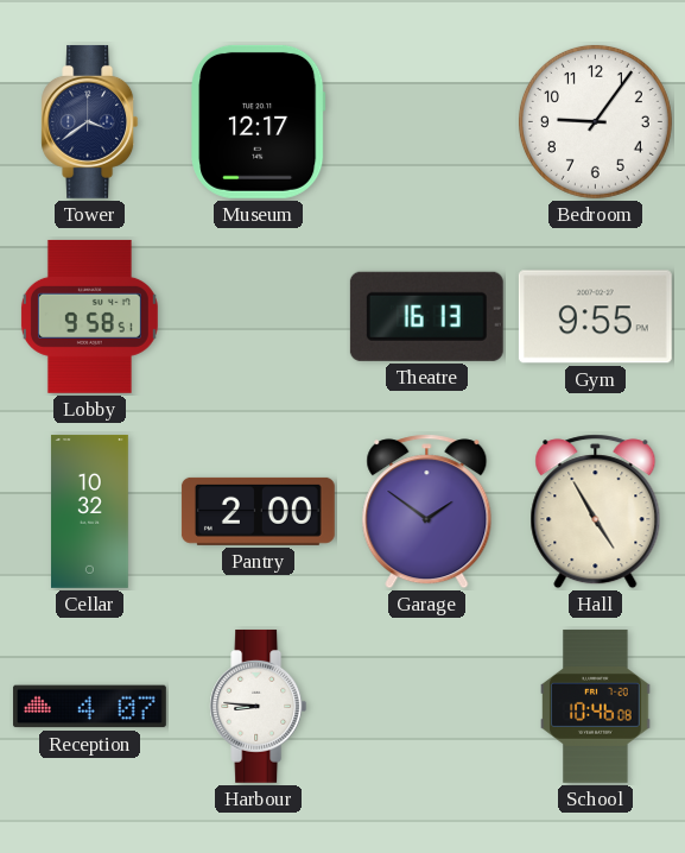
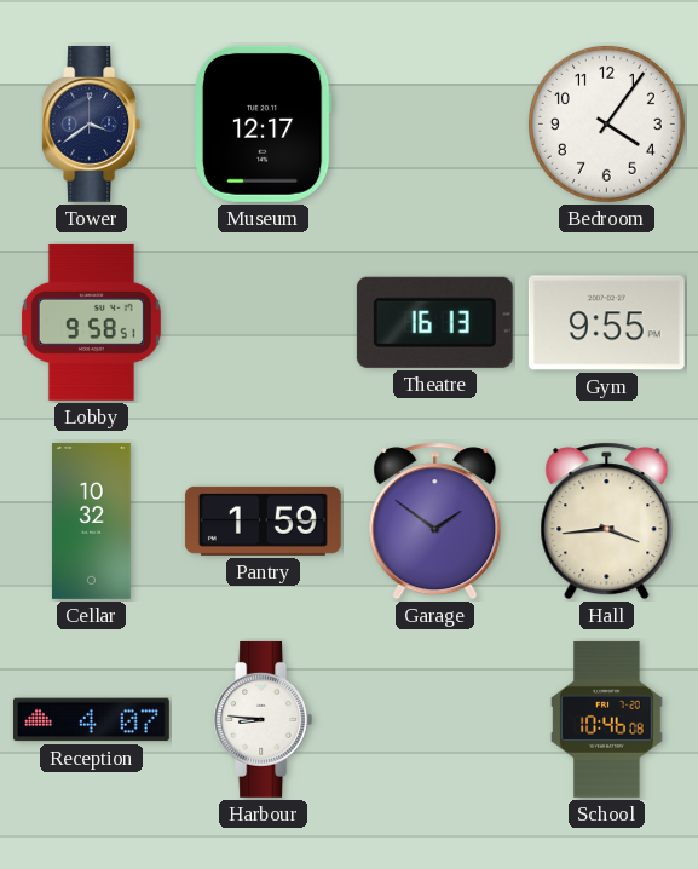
Bedroom: 9:06 -> 4:06 (606, 123)
Pantry: 2:00 -> 1:59 (263, 520)
Hall: 4:55 -> 3:44 (607, 522)
